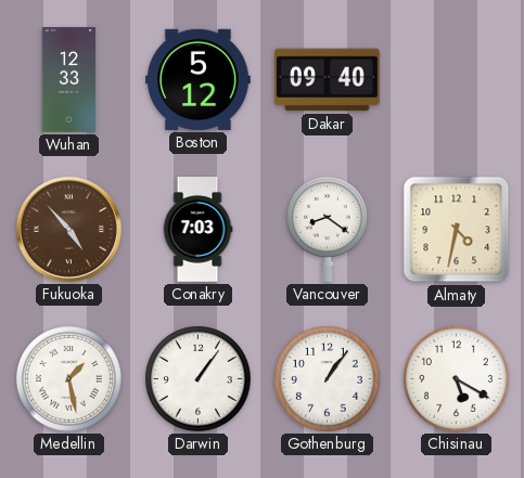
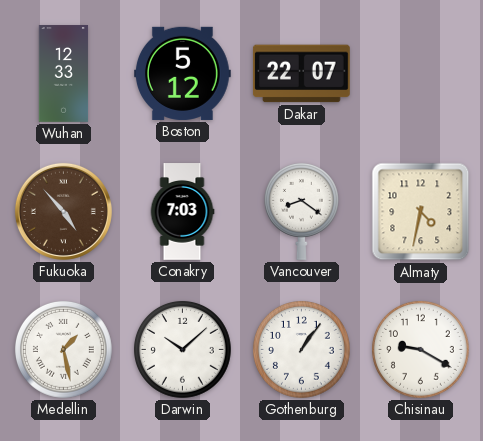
Dakar: 09:40 -> 22:07 (301, 74)
Darwin: 1:06 -> 10:08 (182, 350)
Chisinau: 5:20 -> 9:20 (420, 350)
